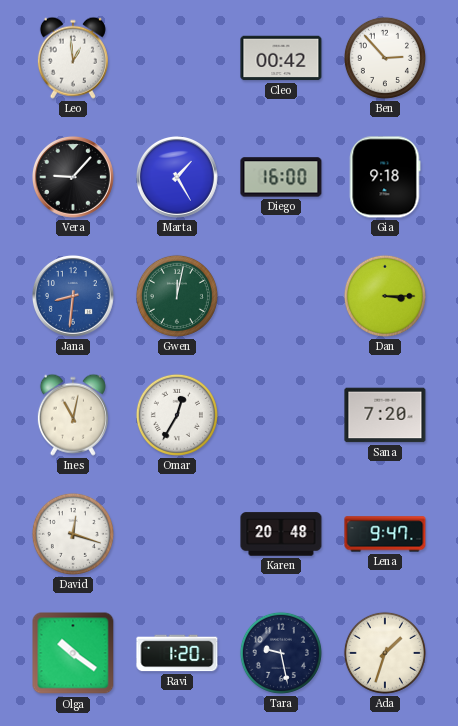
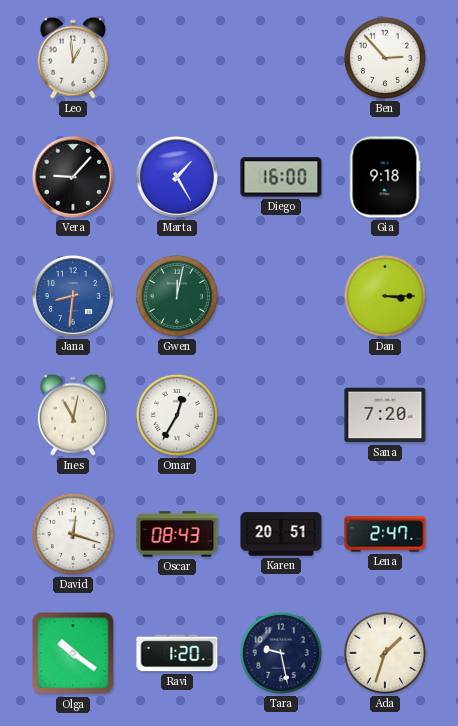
Cleo: 00:42 -> none (281, 58)
Oscar: none -> 08:43 (177, 534)
Karen: 20:48 -> 20:51 (281, 534)
Lena: 9:47 -> 2:47 (385, 534)
